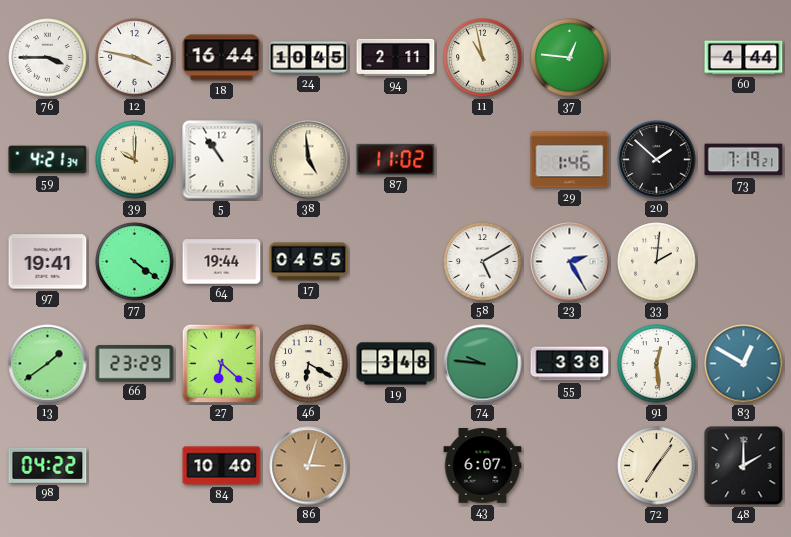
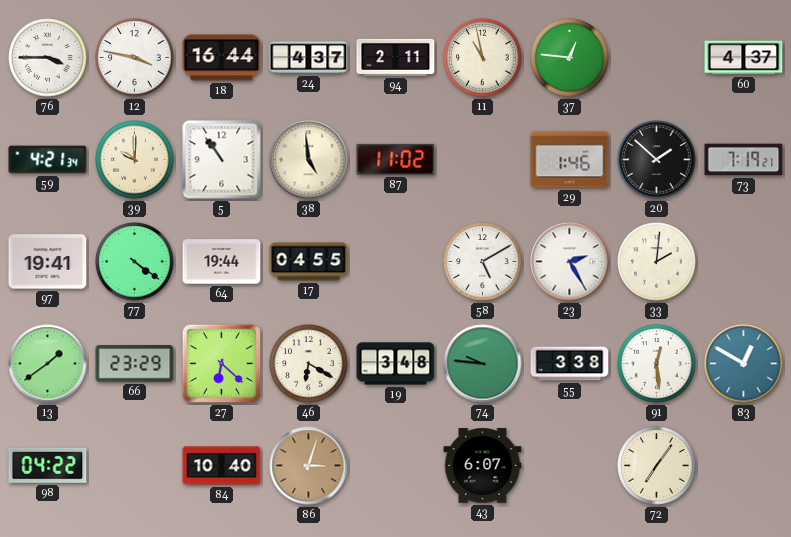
24: 10:45 -> 4:37 (309, 58)
60: 4:44 -> 4:37 (744, 58)
48: 2:00 -> none (744, 466)
